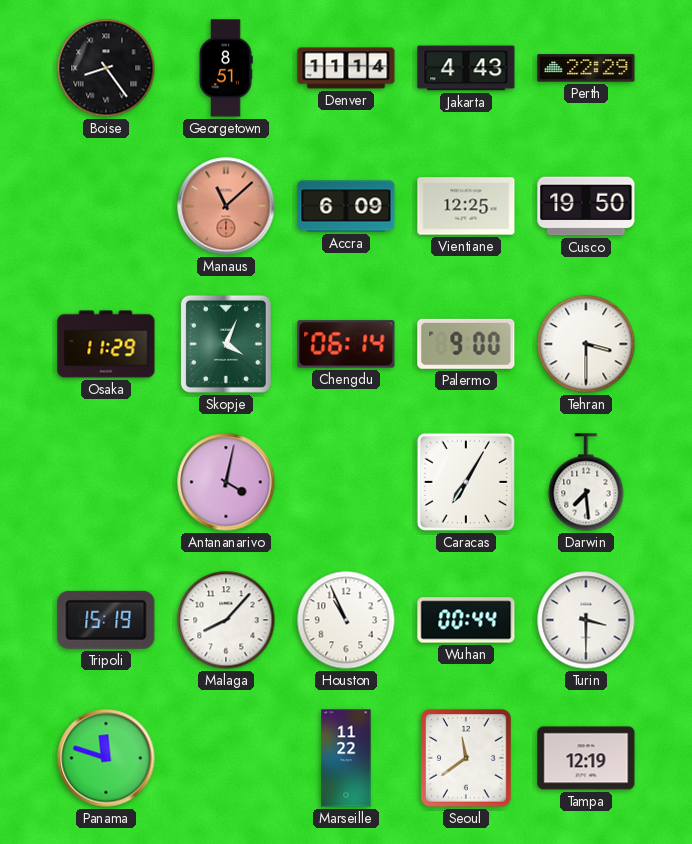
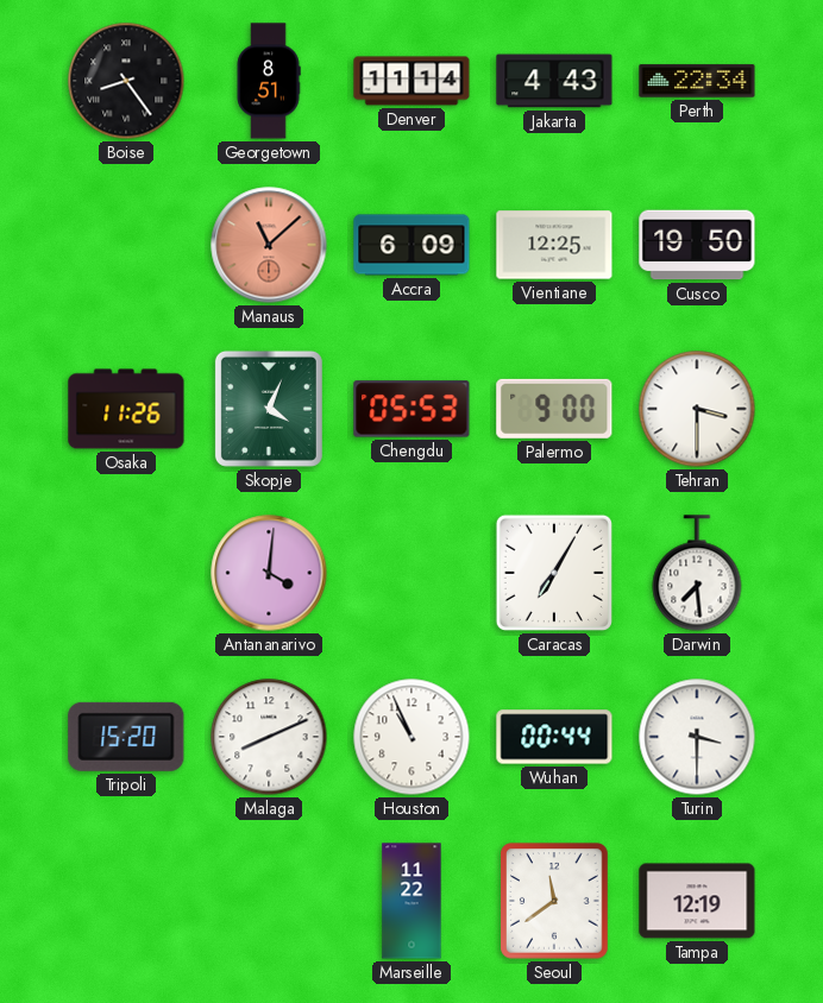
Perth: 22:29 -> 22:34 (697, 81)
Osaka: 11:29 -> 11:26 (126, 409)
Chengdu: 06:14 -> 05:53 (411, 409)
Antananarivo: 4:02 -> 4:01 (269, 573)
Tripoli: 15:19 -> 15:20 (126, 737)
Malaga: 8:07 -> 8:11 (269, 737)
Panama: 11:48 -> none (106, 758)
